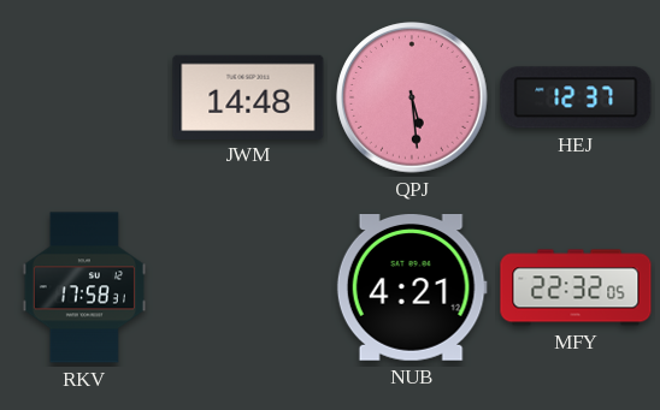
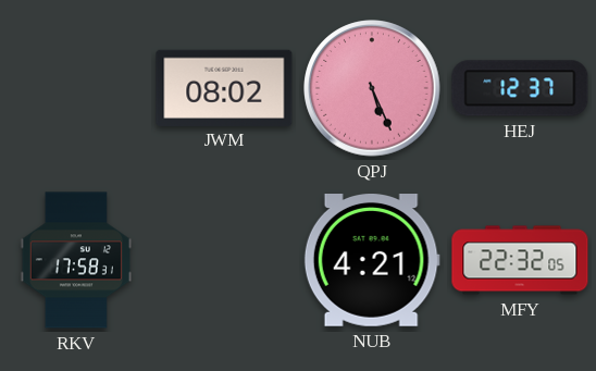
JWM: 14:48 -> 08:02 (224, 87)
QPJ: 5:29 -> 5:26 (372, 88)
